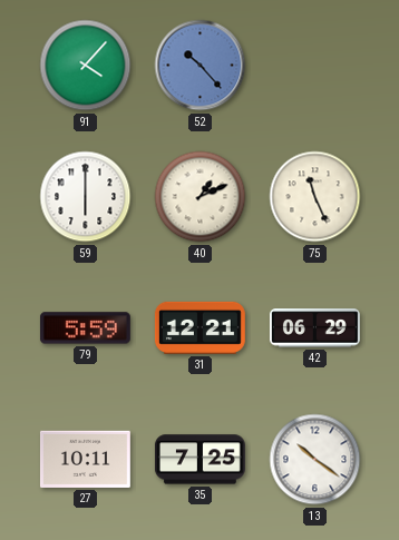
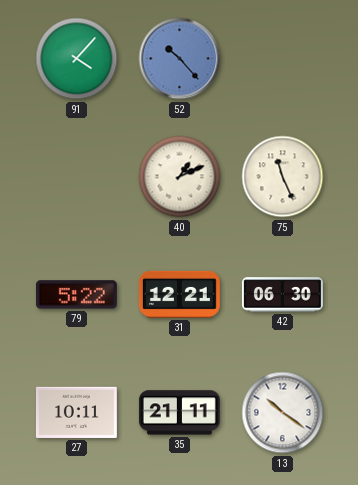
59: 6:00 -> none (86, 197)
79: 5:59 -> 5:22 (76, 295)
42: 06:29 -> 06:30 (282, 295)
35: 7:25 -> 21:11 (179, 413)
